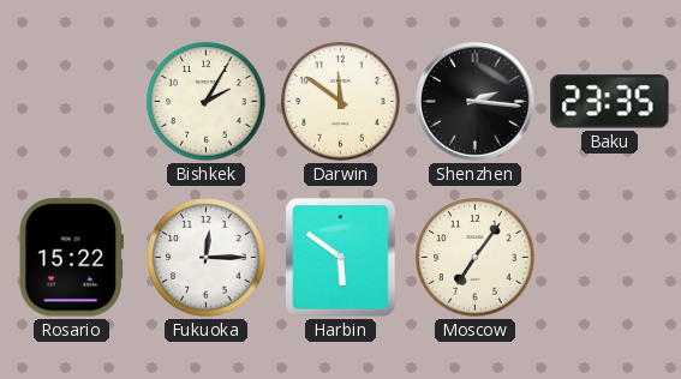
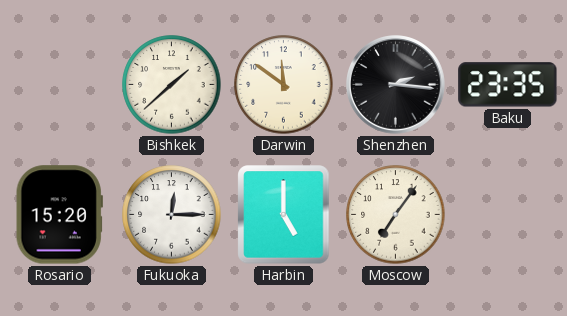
Bishkek: 2:05 -> 1:38 (172, 85)
Rosario: 15:22 -> 15:20 (59, 215)
Harbin: 5:51 -> 5:00 (284, 215)
